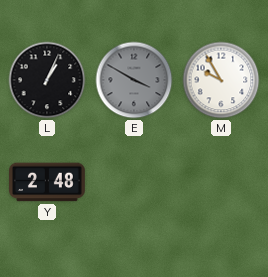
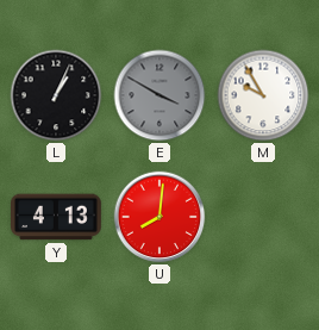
Y: 2:48 -> 4:13 (57, 217)
U: none -> 8:01 (159, 217)
